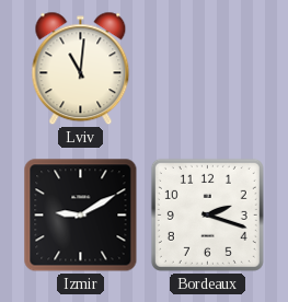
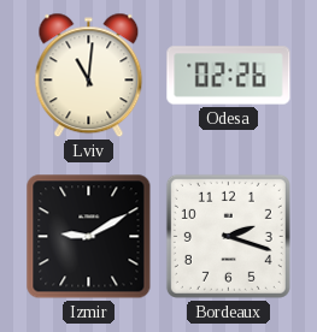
Odesa: none -> 02:26 (229, 76)
